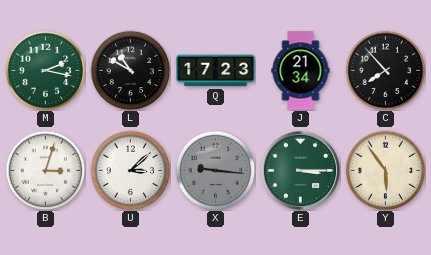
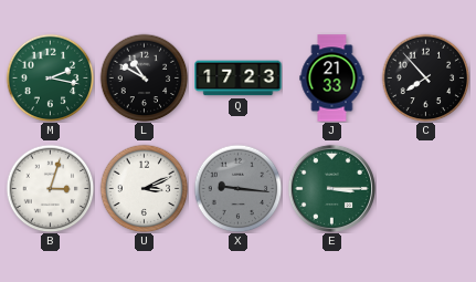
J: 21:34 -> 21:33 (332, 79)
U: 3:08 -> 3:11 (144, 188)
Y: 5:54 -> none (385, 170)
